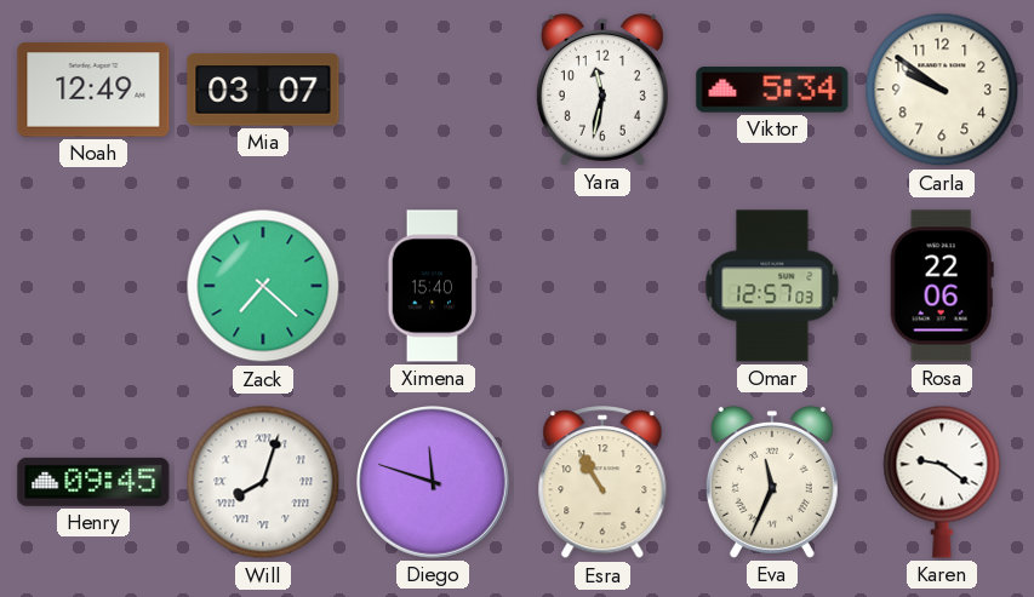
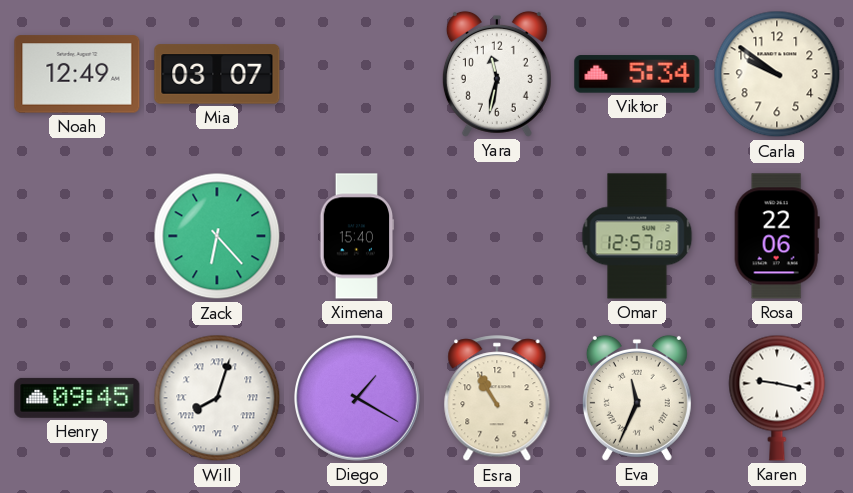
Zack: 7:22 -> 6:23 (217, 236)
Diego: 11:48 -> 1:20 (358, 399)
Karen: 9:21 -> 9:17 (777, 398)
